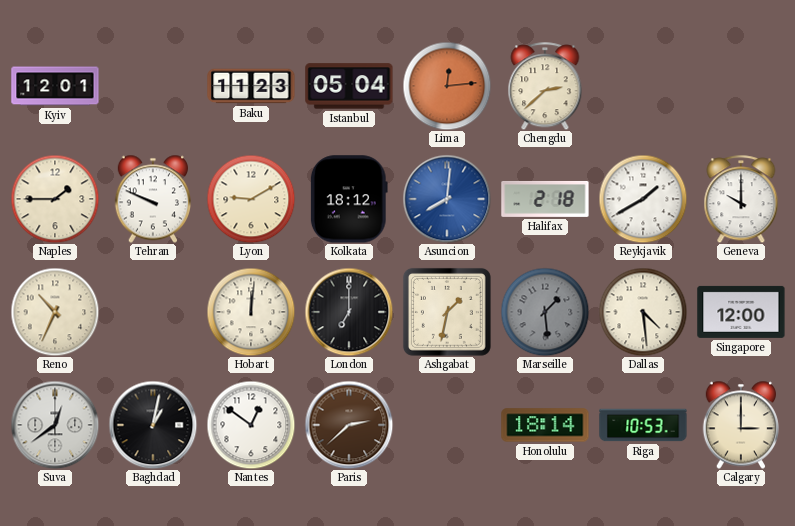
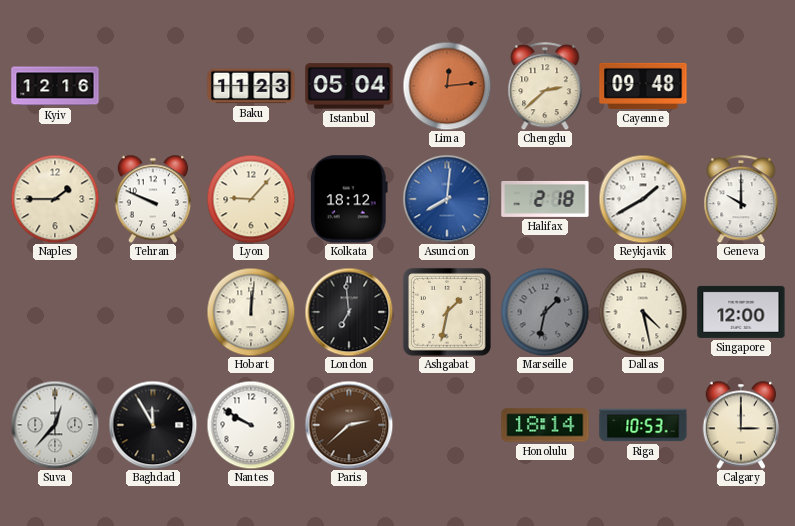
Kyiv: 12:01 -> 12:16 (55, 86)
Cayenne: none -> 09:48 (643, 86)
Lyon: 9:10 -> 9:07 (251, 199)
Reno: 10:34 -> none (55, 312)
London: 7:00 -> 6:59 (349, 312)
Marseille: 1:29 -> 1:32 (545, 312)
Dallas: 4:29 -> 4:28 (643, 312)
Suva: 12:39 -> 12:37 (55, 425)
Baghdad: 1:02 -> 11:55 (153, 425)
Nantes: 12:51 -> 9:50 (251, 425)
